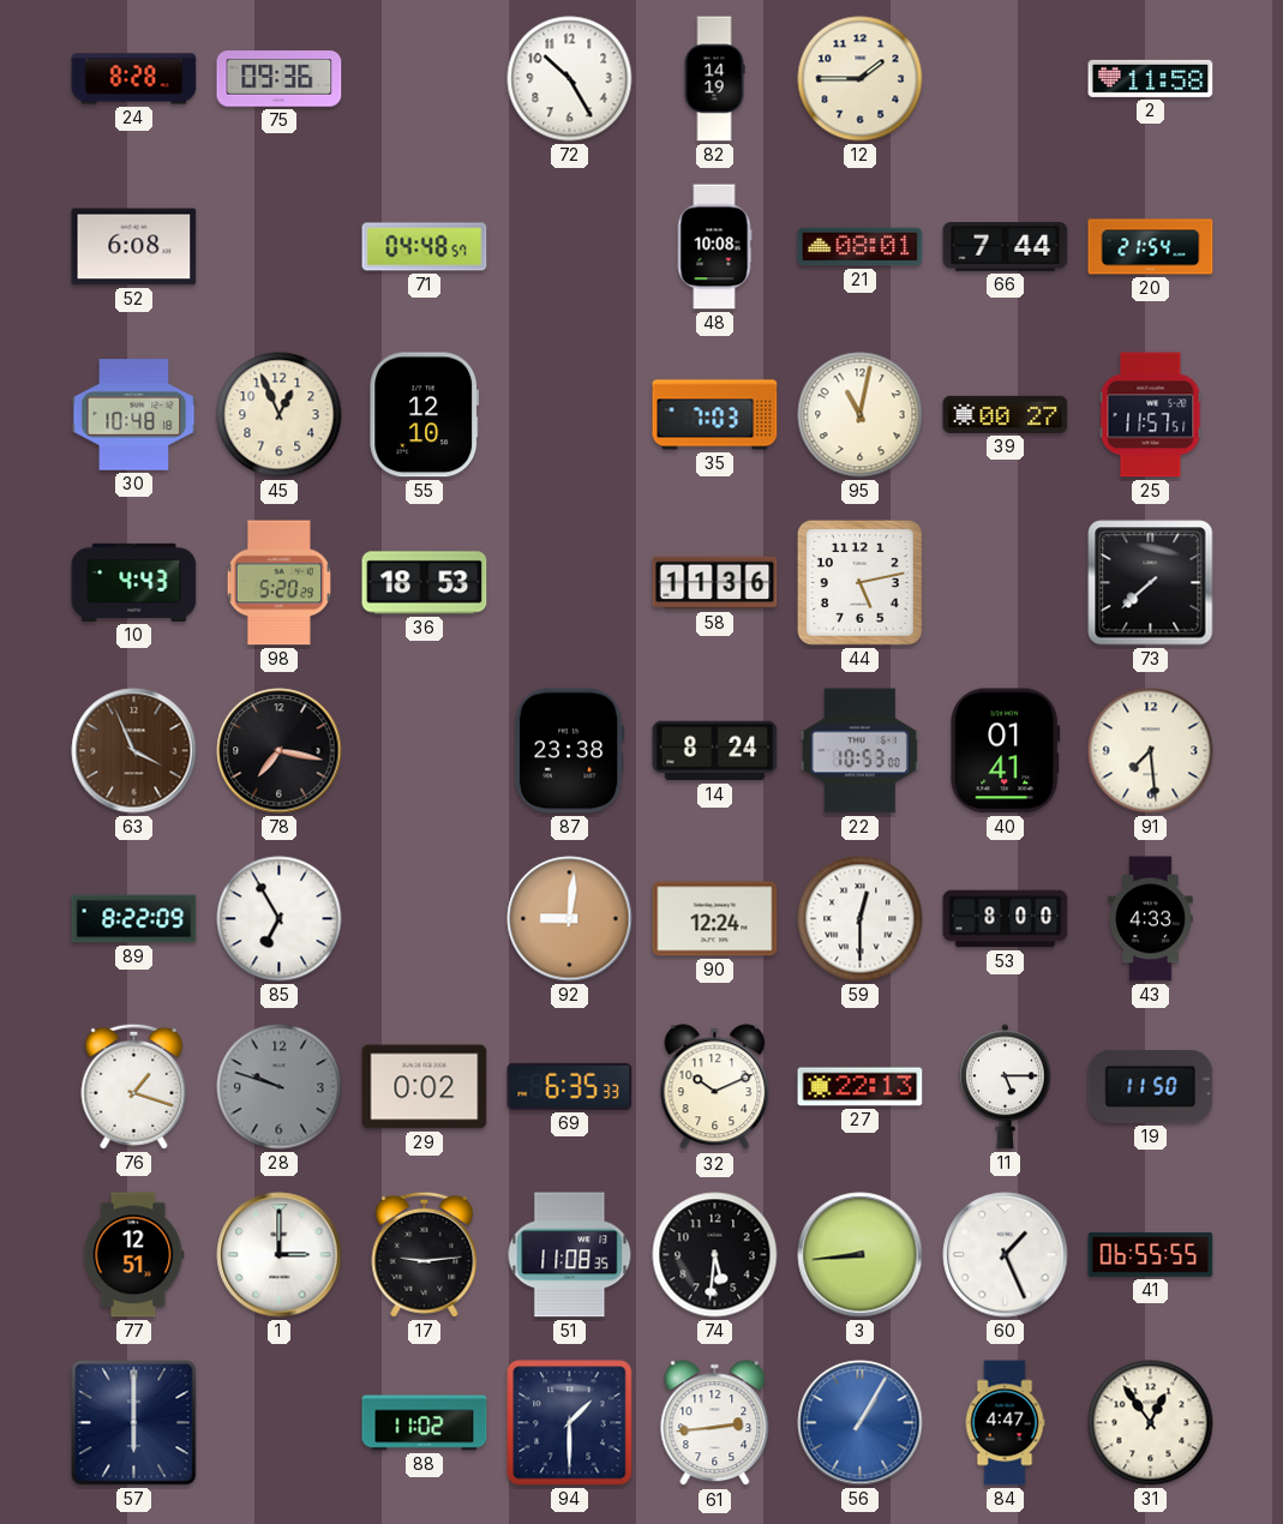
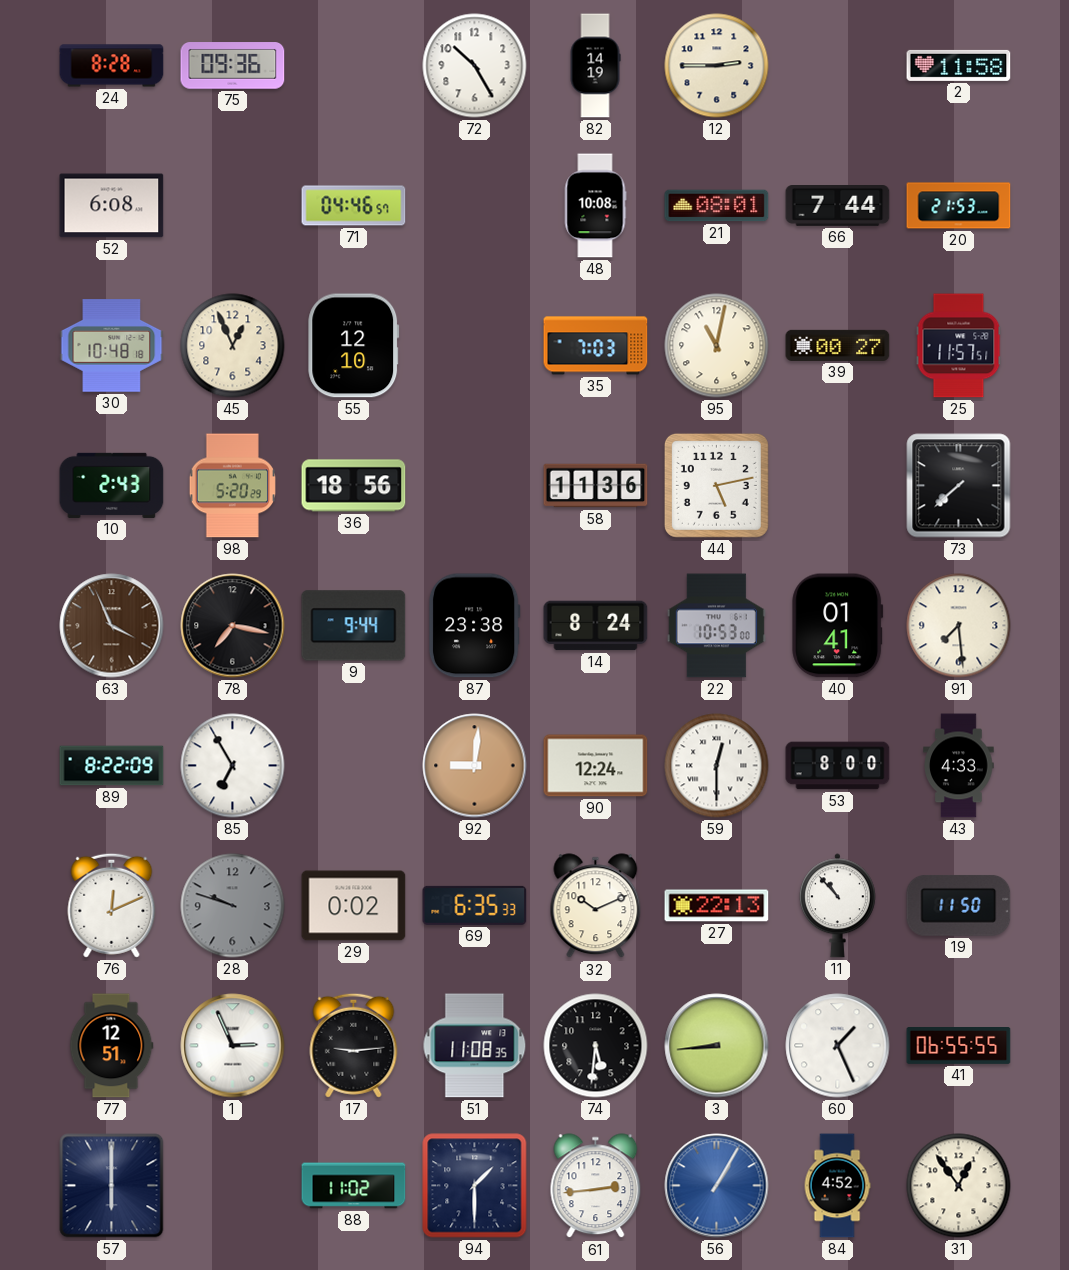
12: 1:45 -> 2:45 (717, 66)
71: 04:48 -> 04:46 (354, 206)
20: 21:54 -> 21:53 (959, 206)
10: 4:43 -> 2:43 (112, 485)
36: 18:53 -> 18:56 (354, 486)
9: none -> 9:44 (354, 626)
76: 1:18 -> 12:11 (112, 905)
11: 5:15 -> 10:53 (837, 906)
1: 3:00 -> 2:56 (233, 1046)
84: 4:47 -> 4:52 (837, 1186)
